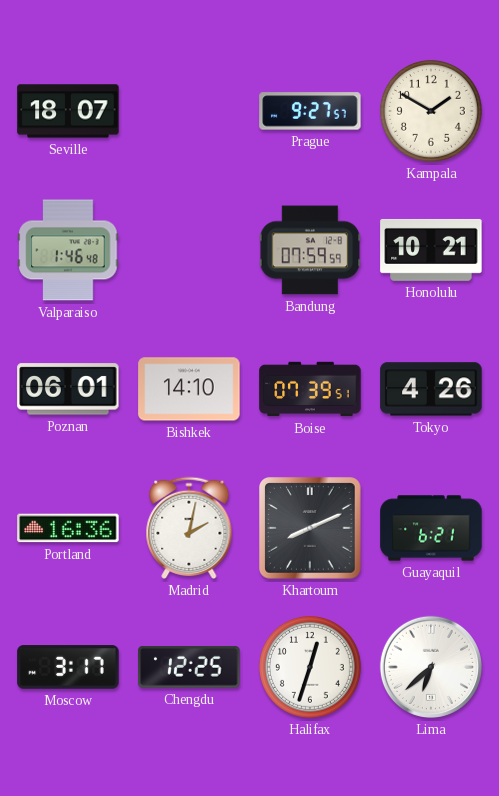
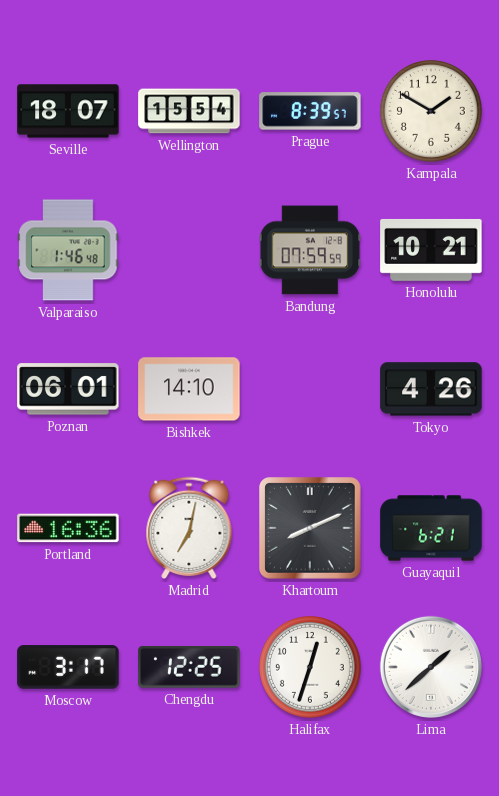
Wellington: none -> 15:54 (189, 111)
Prague: 9:27 -> 8:39 (310, 111)
Boise: 07:39 -> none (310, 389)
Madrid: 2:02 -> 7:02 (189, 528)
Lima: 6:38 -> 1:38 (431, 667)
